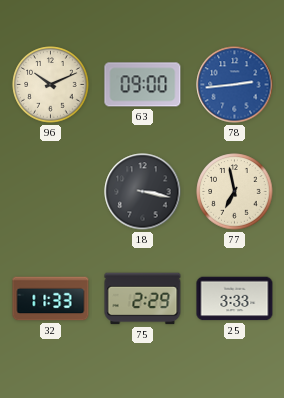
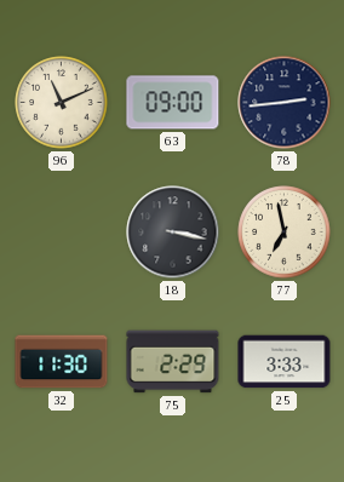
96: 10:11 -> 11:11 (62, 103)
78 dial: blue -> navy (285, 103)
32: 11:33 -> 11:30 (62, 362)
